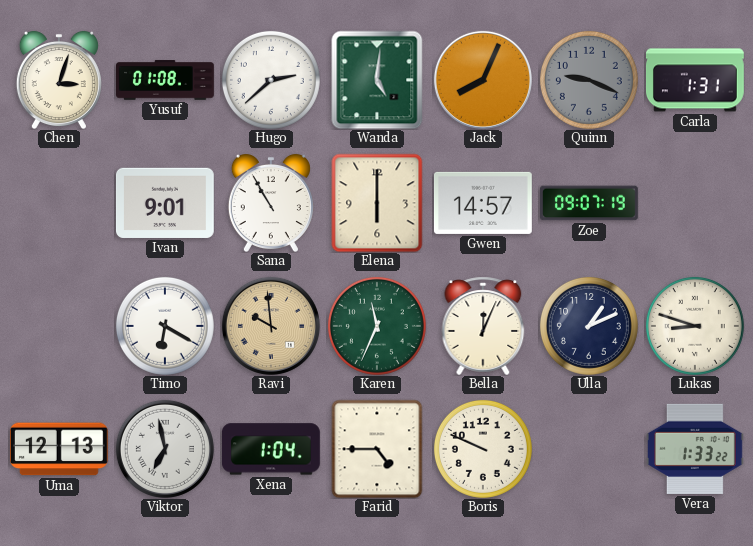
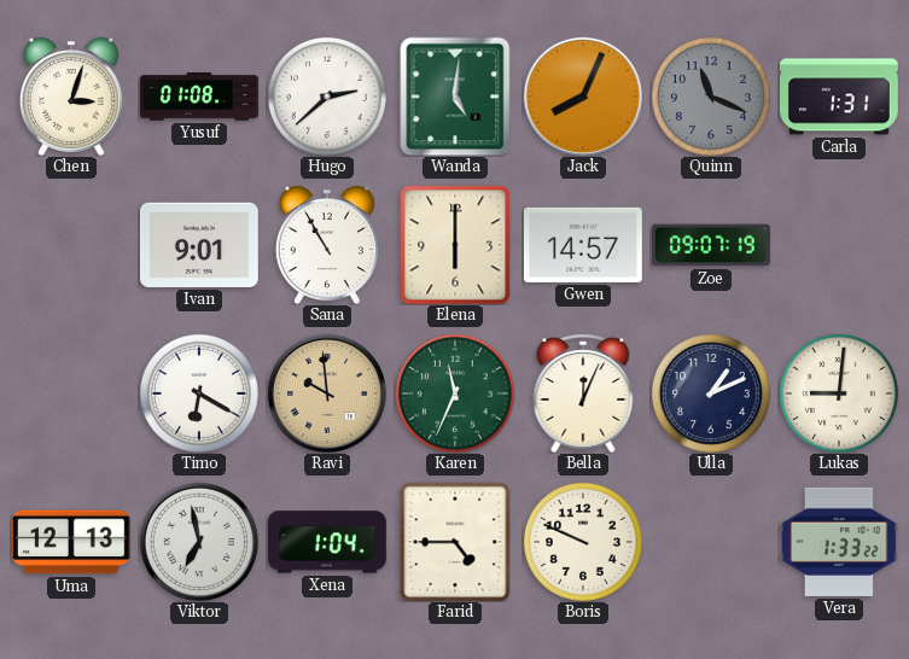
Quinn: 9:19 -> 11:19 (711, 97)
Lukas: 8:48 -> 9:01 (839, 393)
